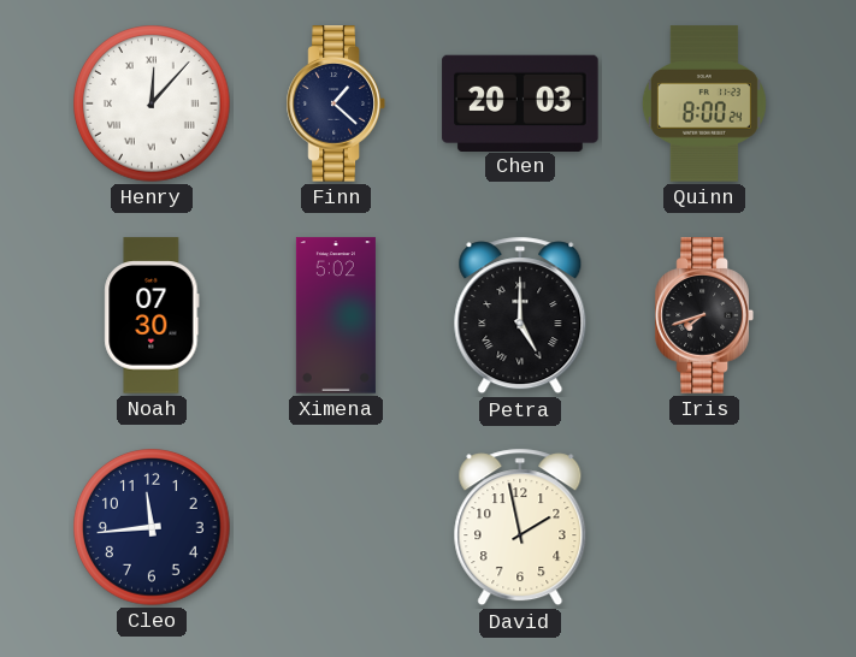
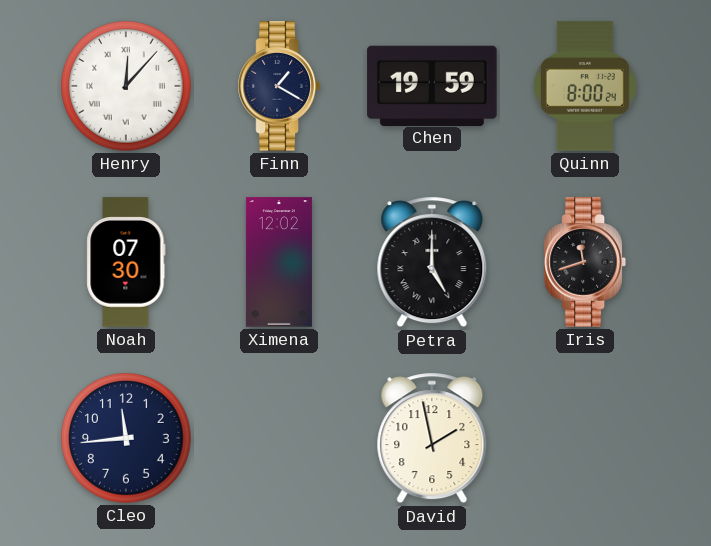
Finn: 1:22 -> 1:20 (279, 86)
Chen: 20:03 -> 19:59 (432, 85)
Ximena: 5:02 -> 12:02 (279, 262)
Iris: 7:42 -> 11:42 (585, 262)
